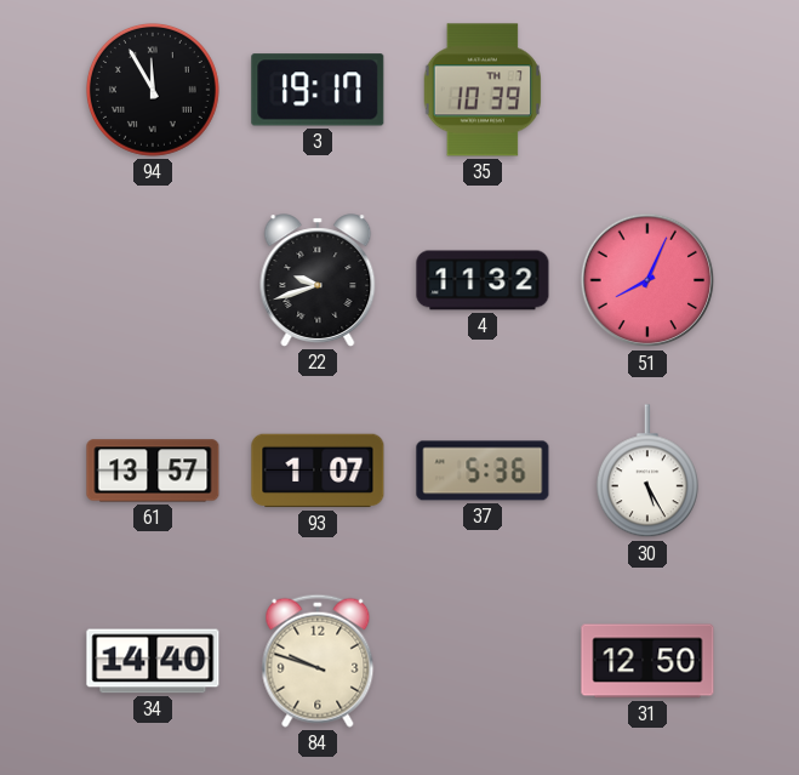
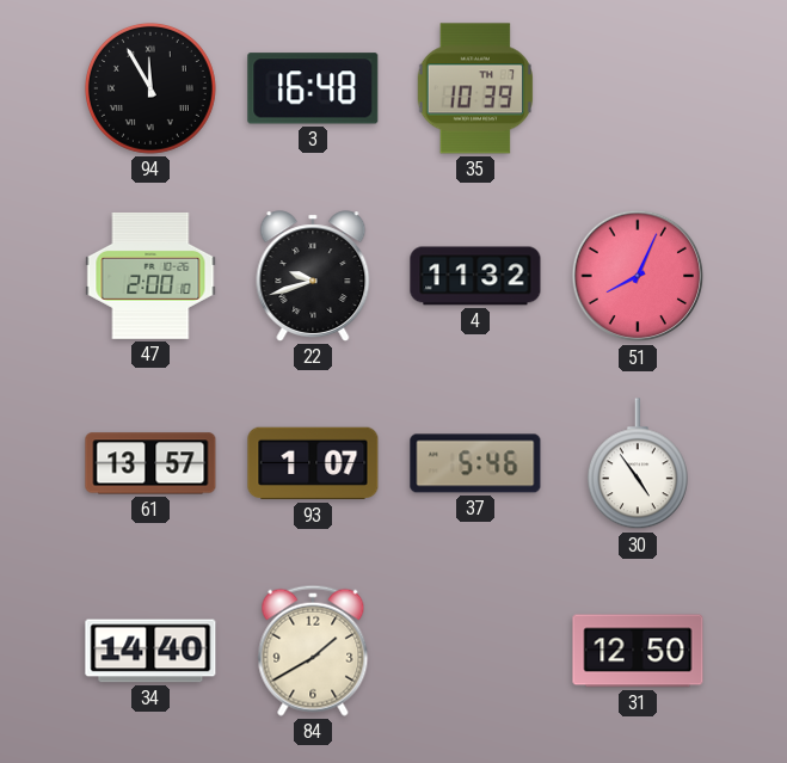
3: 19:17 -> 16:48 (313, 88)
47: none -> 2:00 (150, 276)
37: 5:36 -> 5:46 (475, 463)
30: 5:25 -> 4:54 (638, 464)
84: 9:48 -> 1:40 (313, 651)
